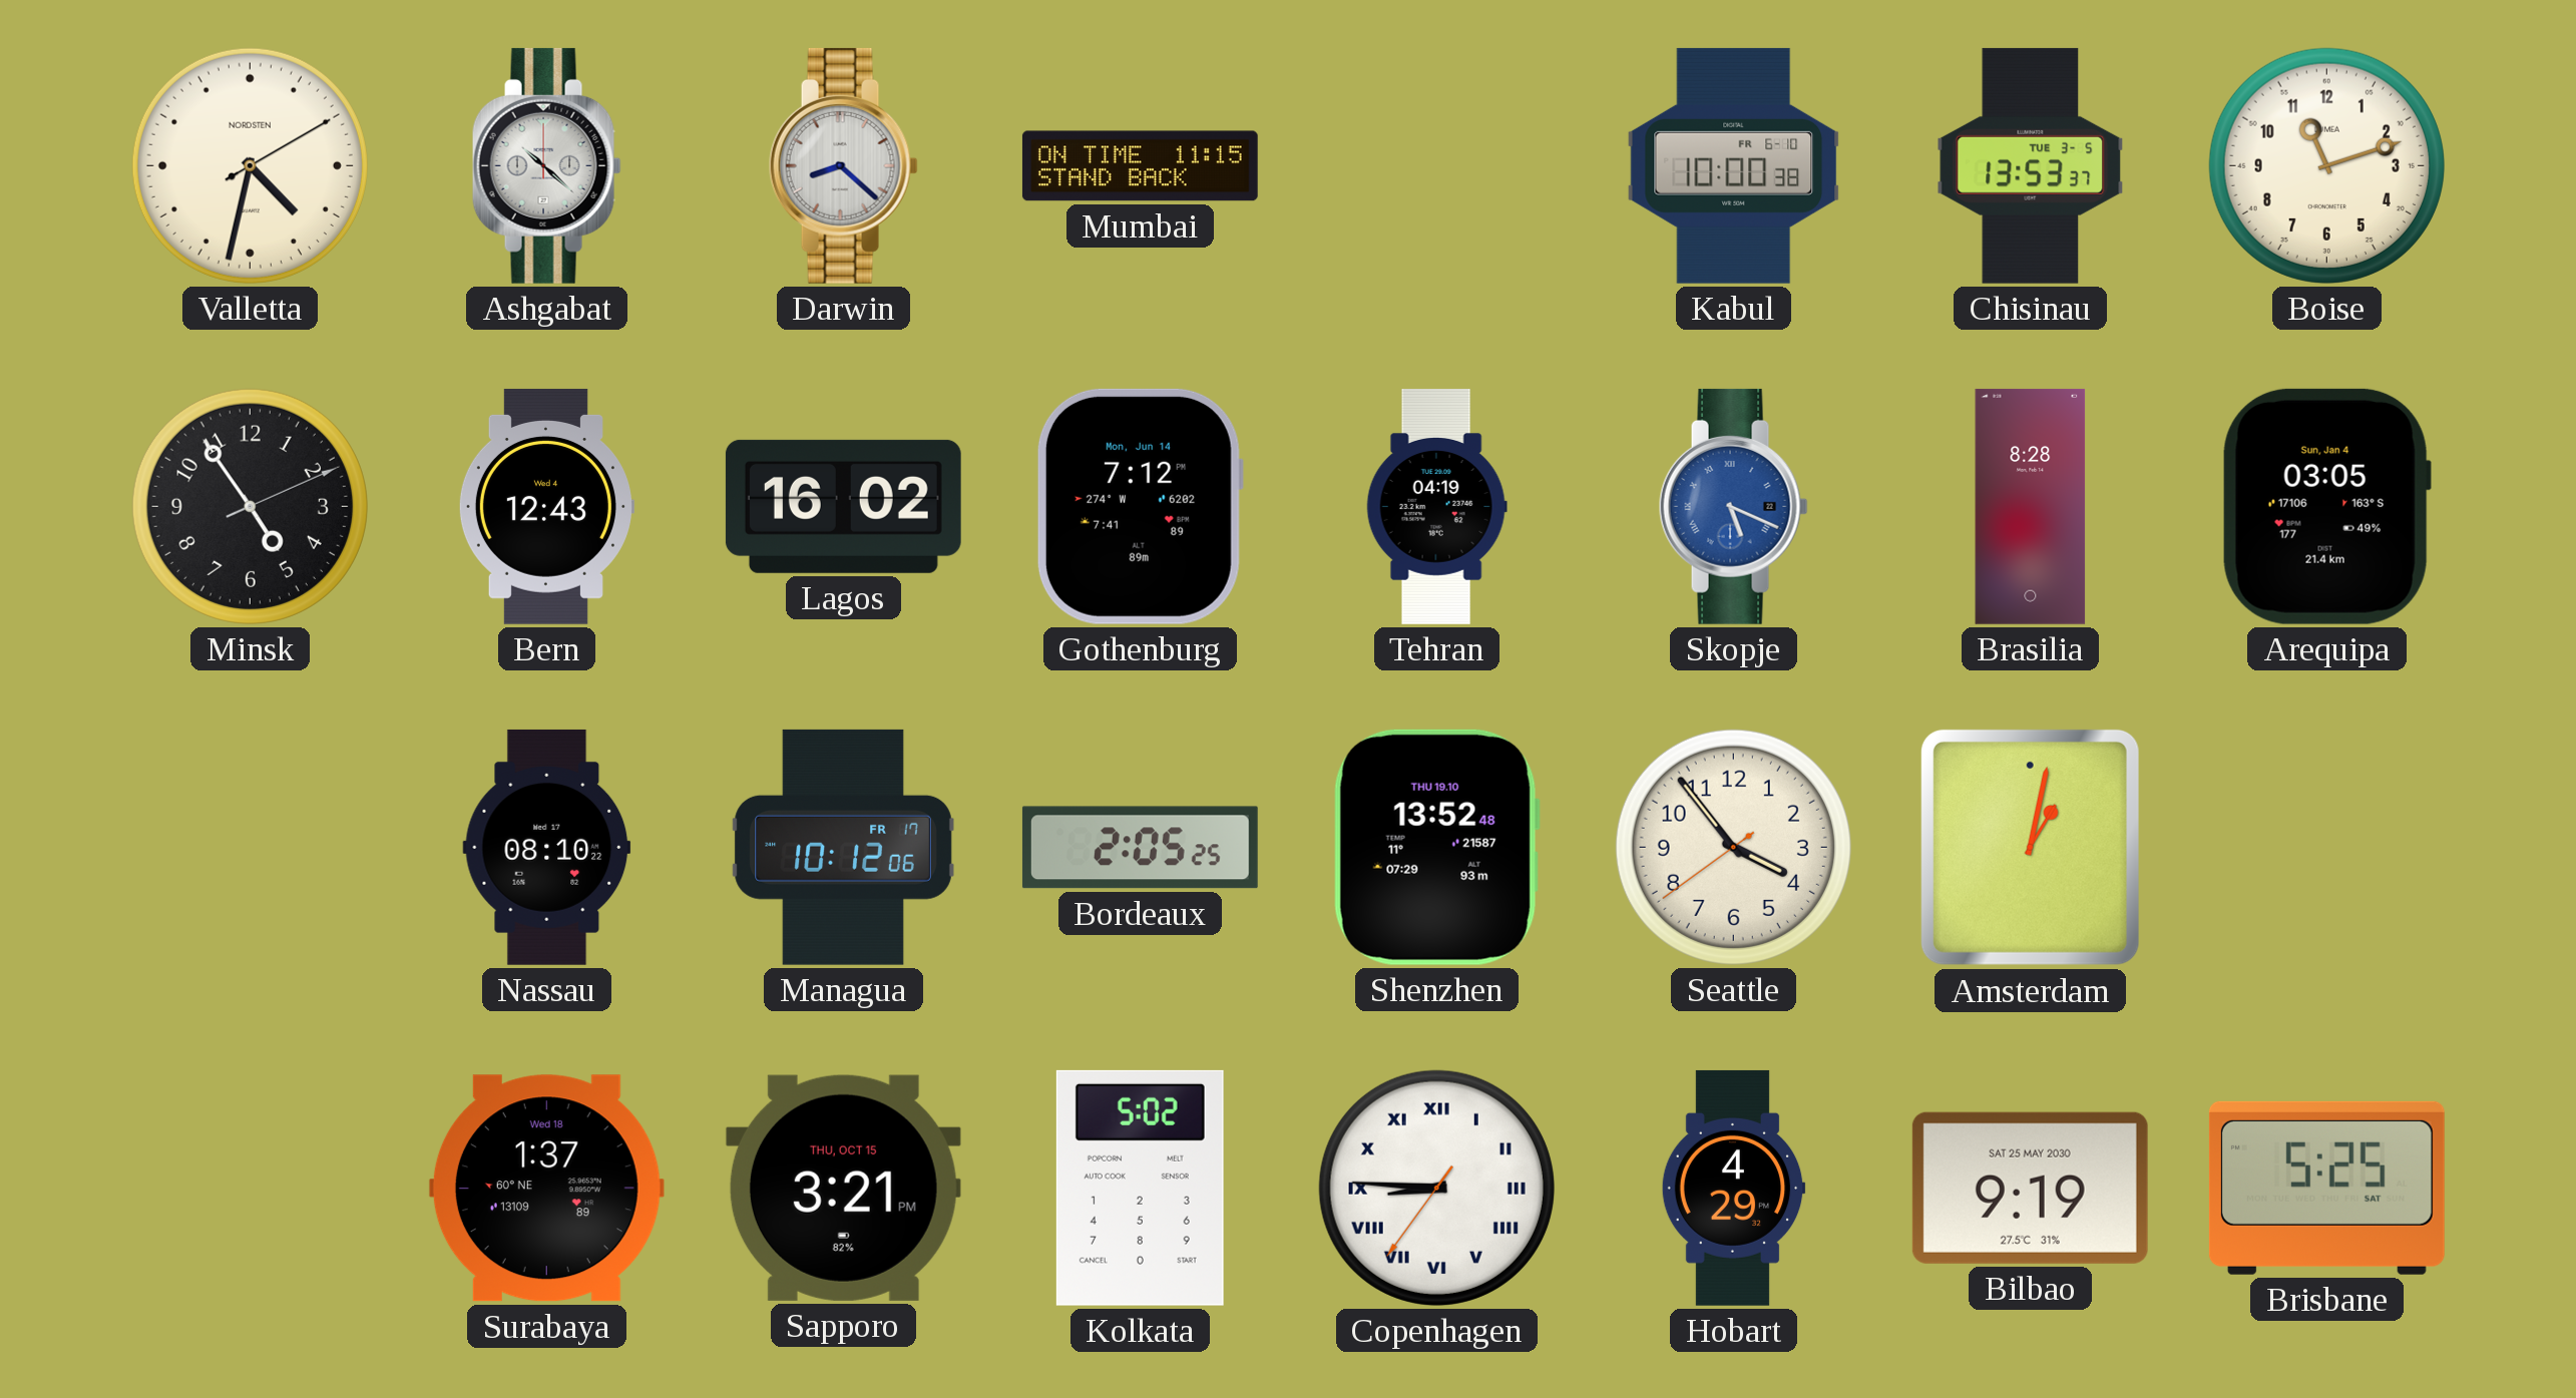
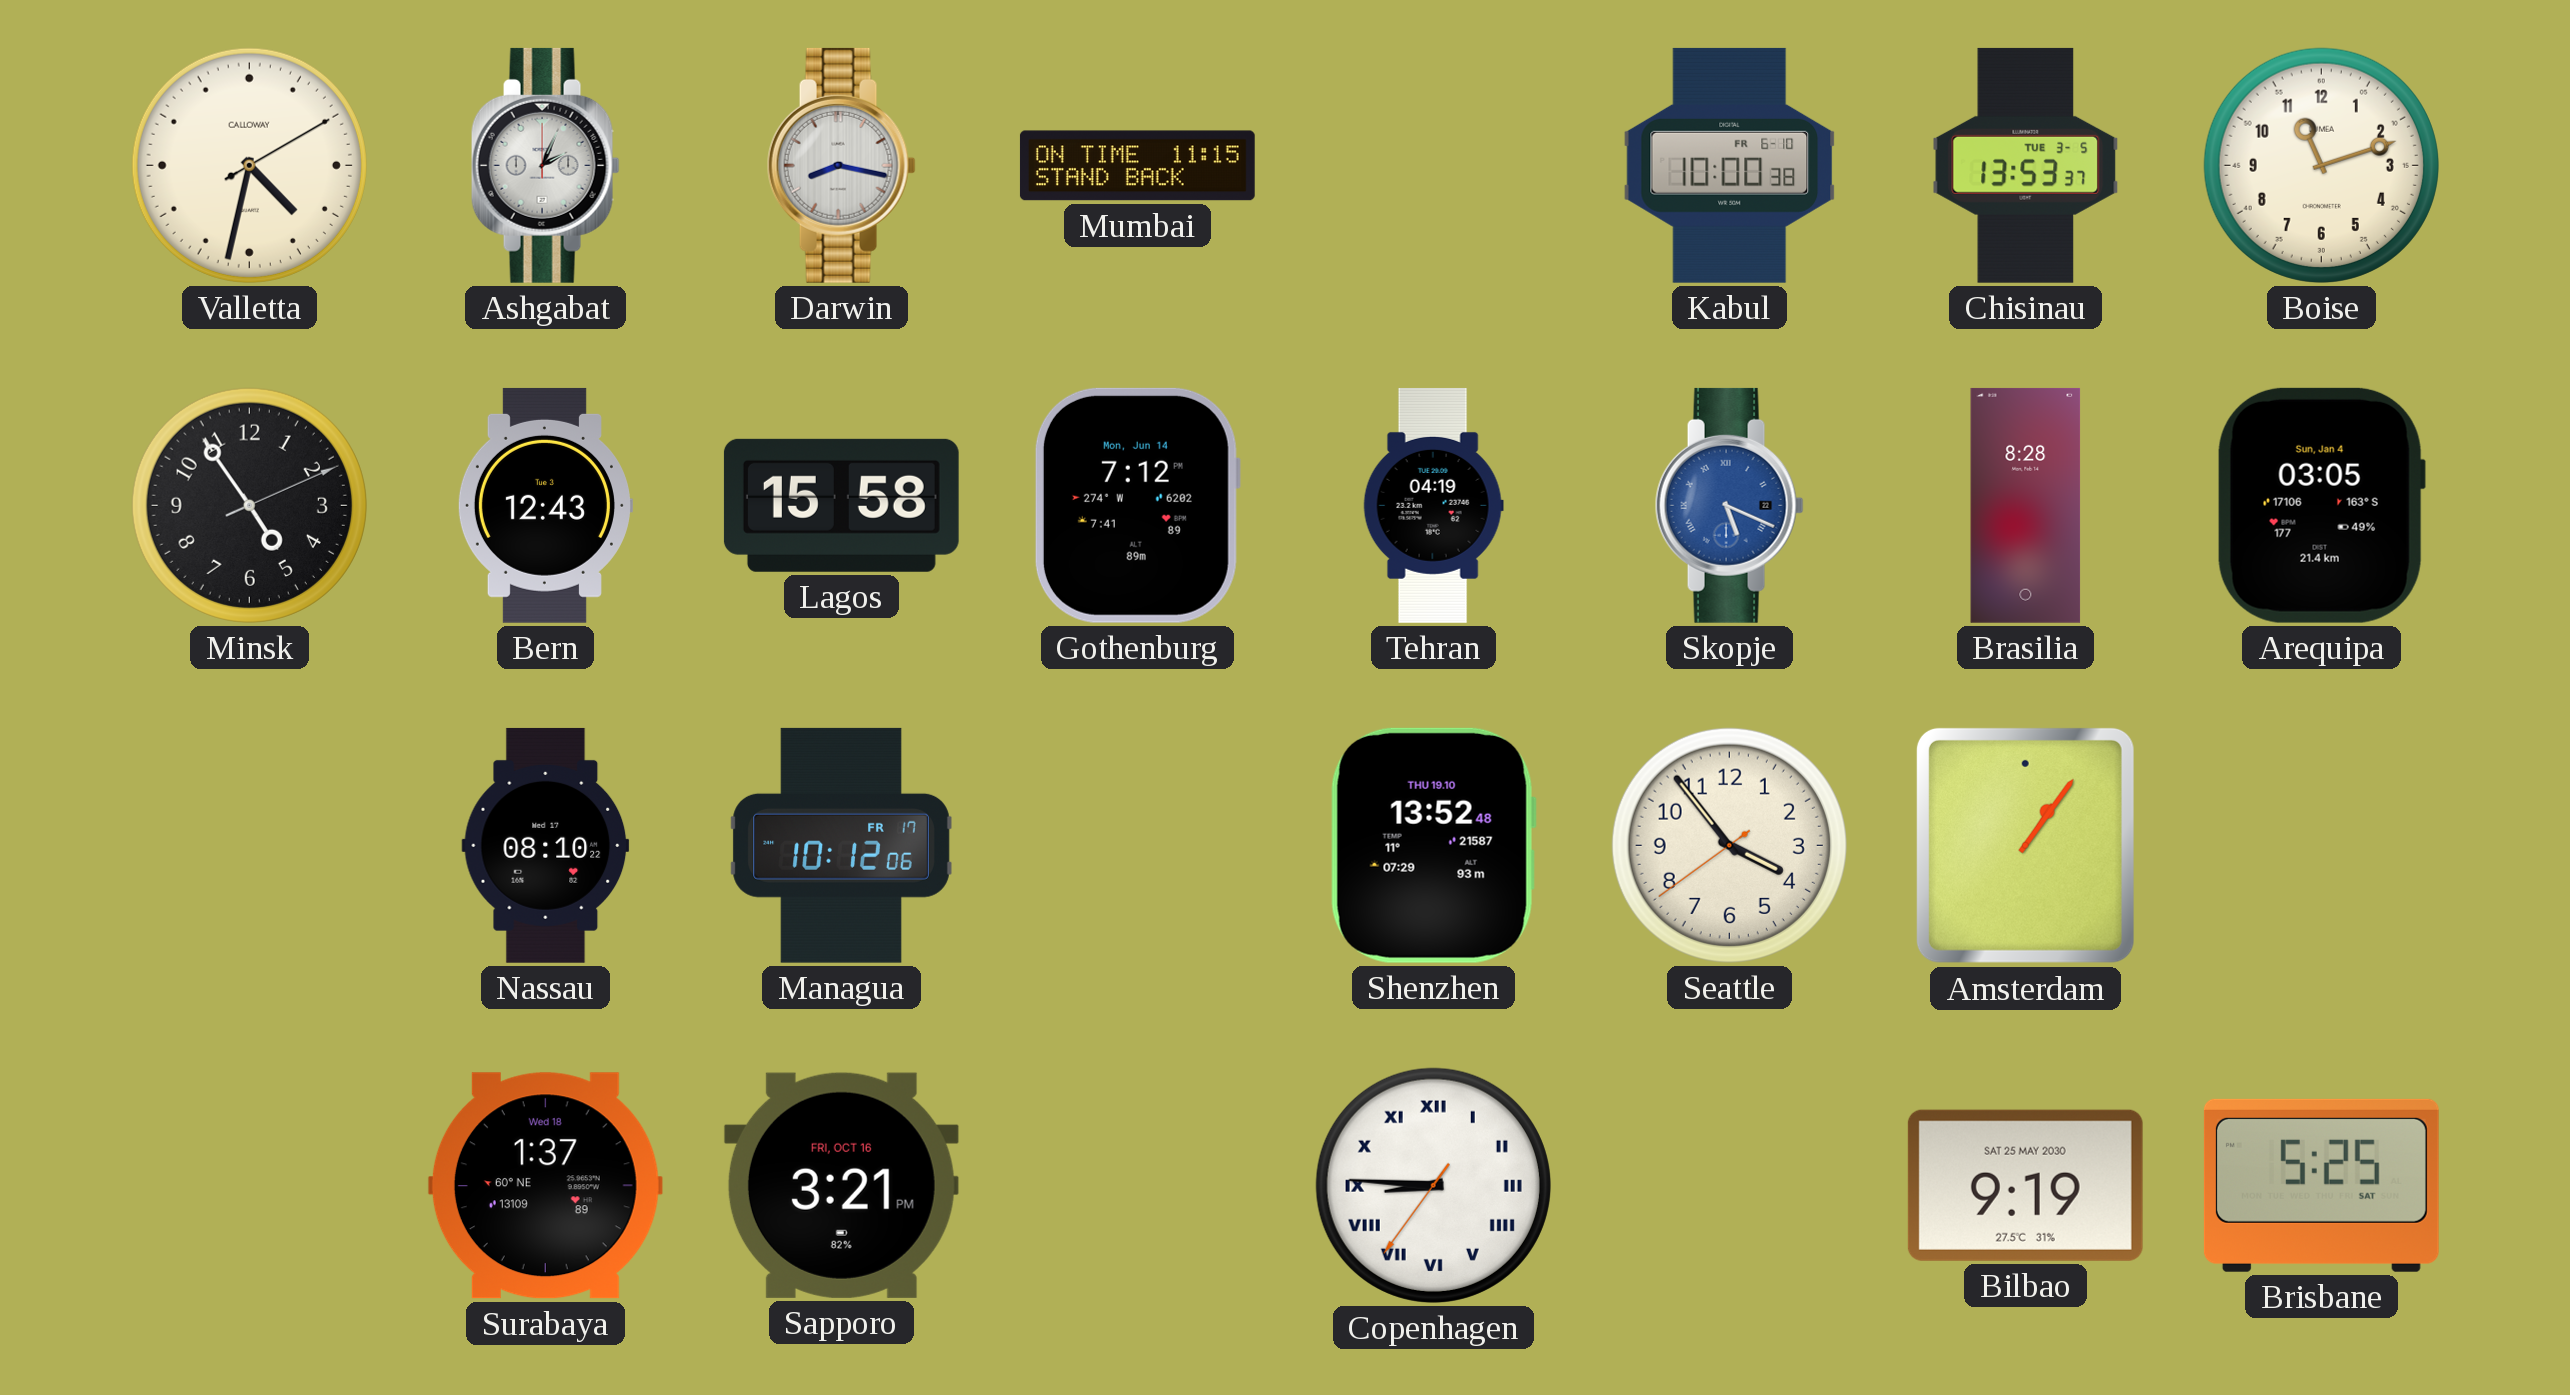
Valletta brand: NORDSTEN -> CALLOWAY (249, 165)
Ashgabat: 10:22 -> 2:04 (545, 165)
Darwin: 8:22 -> 8:17 (841, 165)
Bern date: Wed 4 -> Tue 3 (545, 505)
Lagos: 16:02 -> 15:58 (841, 505)
Bordeaux: 2:05 -> none (1140, 848)
Amsterdam: 1:02 -> 1:06 (2025, 845)
Sapporo date: THU, OCT 15 -> FRI, OCT 16 (841, 1185)
Kolkata: 5:02 -> none (1140, 1188)
Hobart: 4:29 -> none (1733, 1188)
